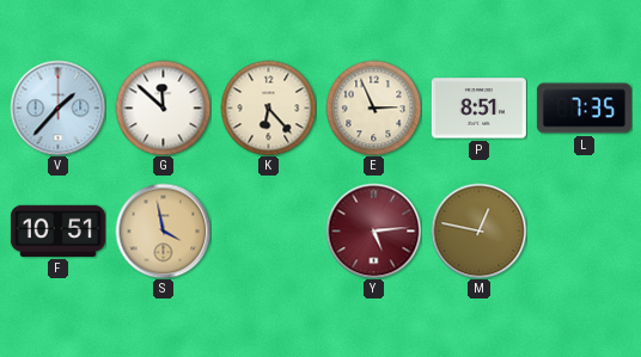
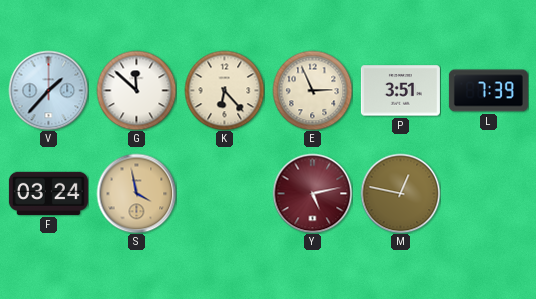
P: 8:51 -> 3:51 (400, 91)
L: 7:35 -> 7:39 (488, 91)
F: 10:51 -> 03:24 (48, 193)
Y: 5:14 -> 5:13 (312, 193)
